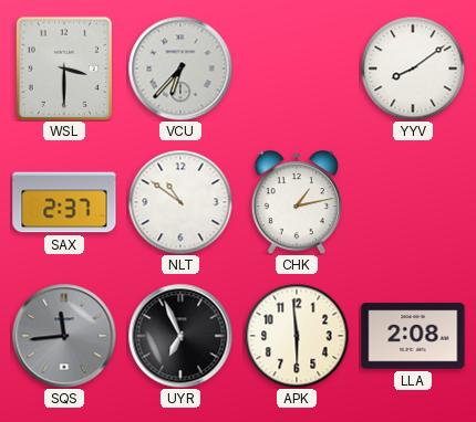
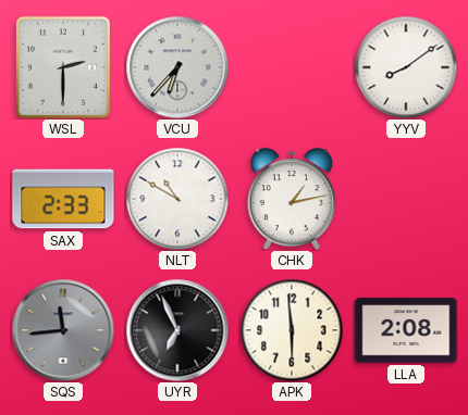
WSL: 3:30 -> 2:30 (62, 66)
SAX: 2:37 -> 2:33 (63, 199)
NLT: 10:51 -> 10:50 (177, 199)
